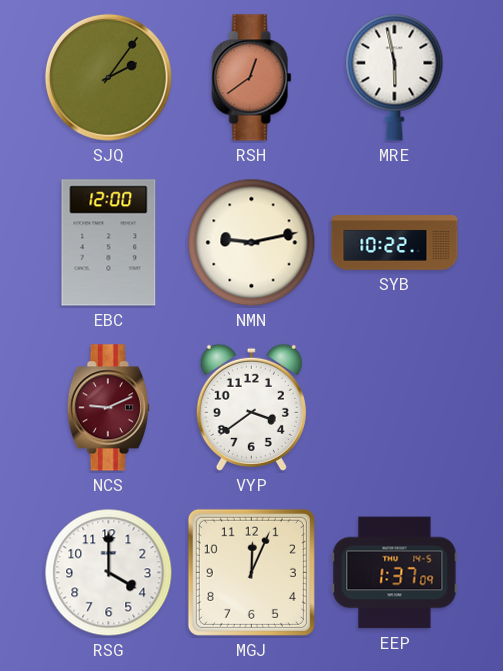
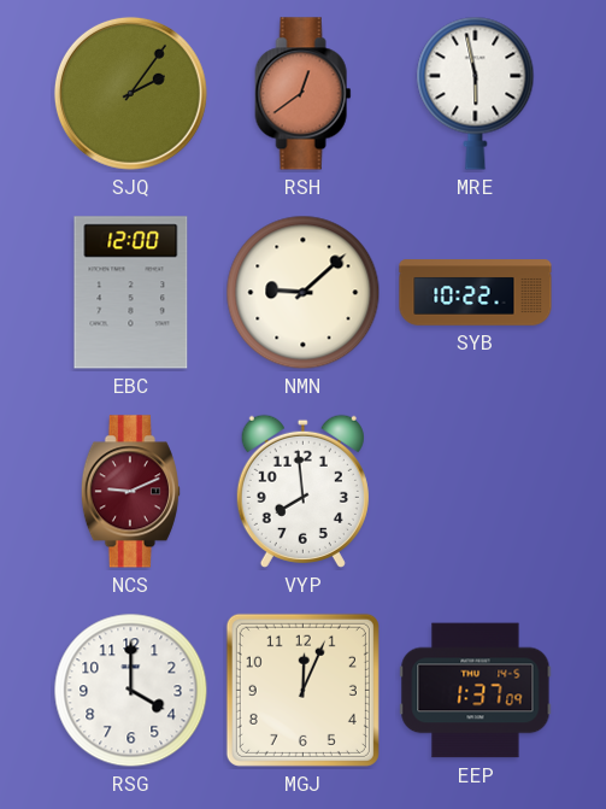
NMN: 9:13 -> 9:08 (304, 293)
VYP: 3:39 -> 7:59 (302, 491)
